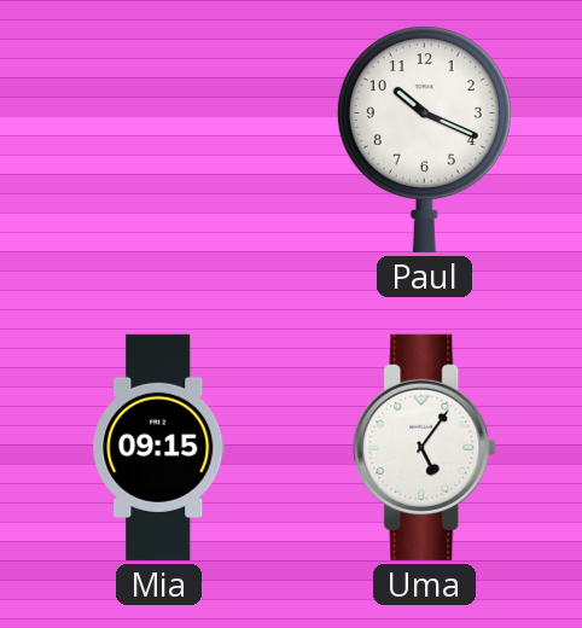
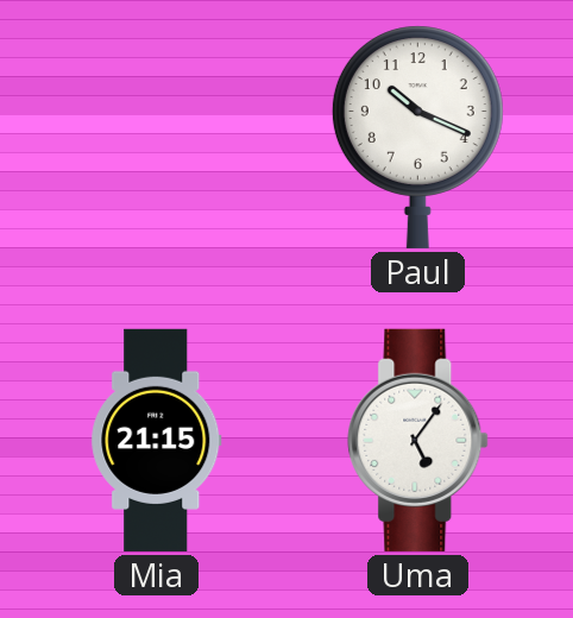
Mia: 09:15 -> 21:15 (157, 440)
